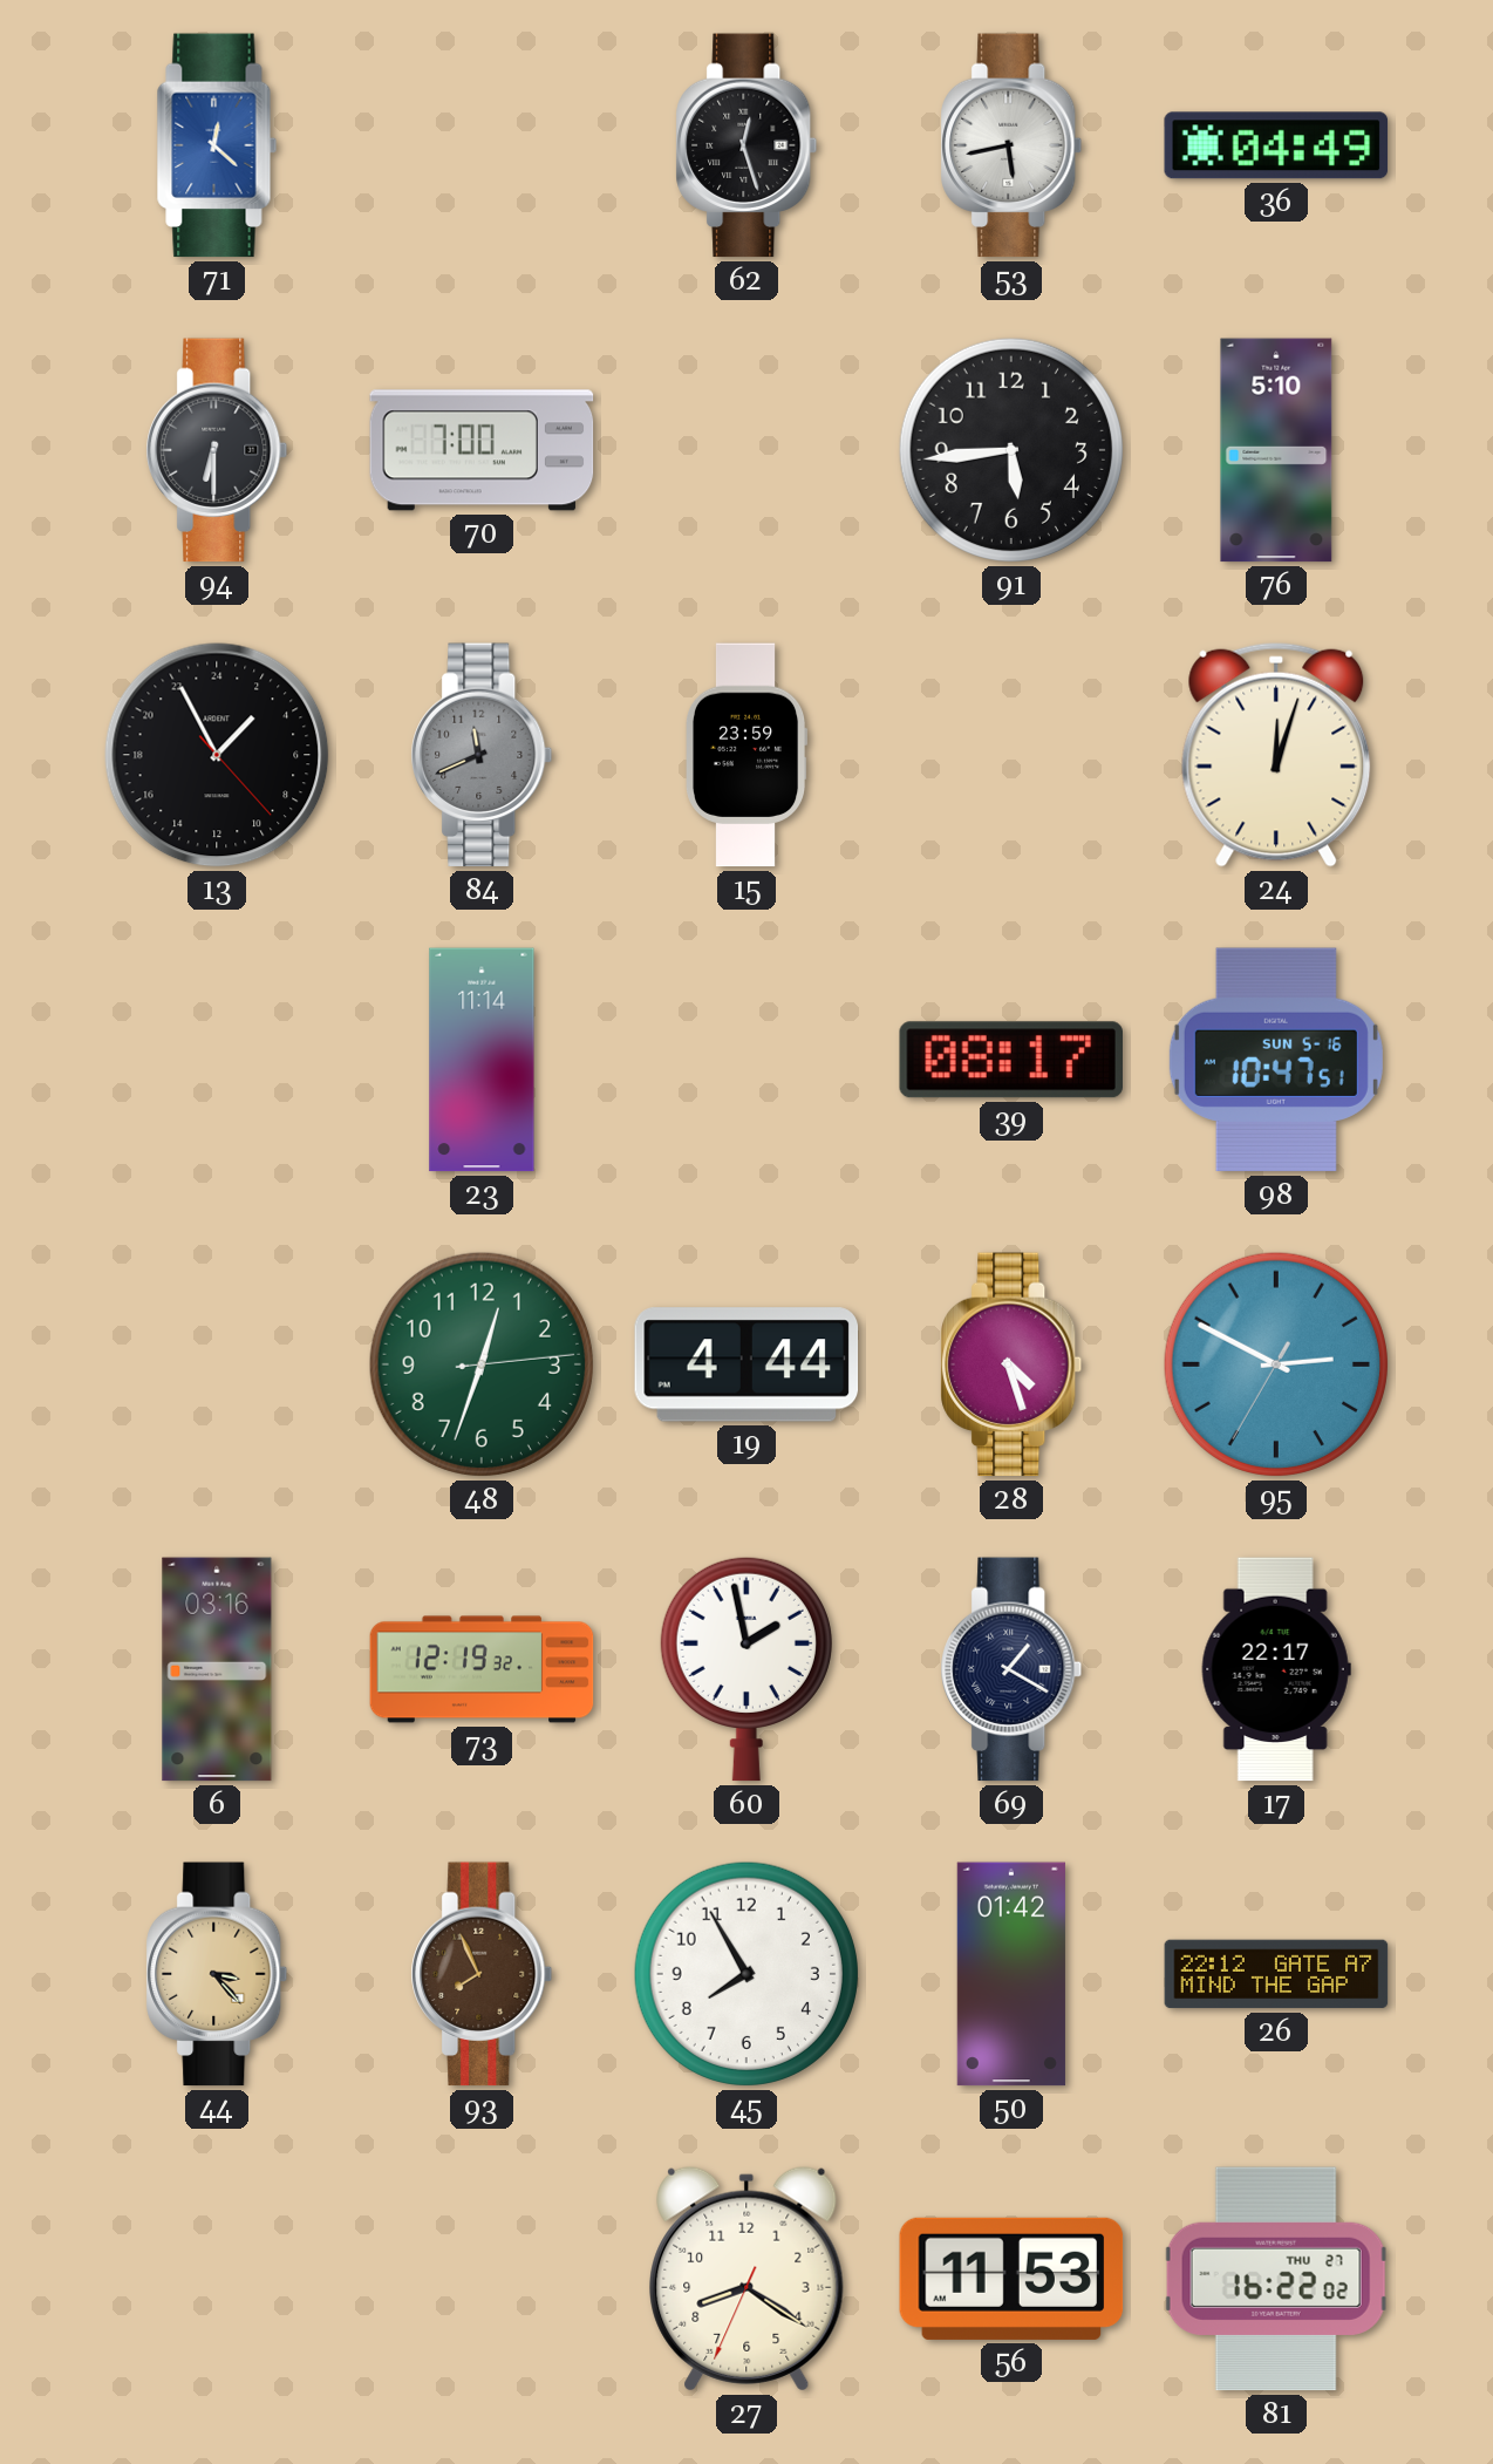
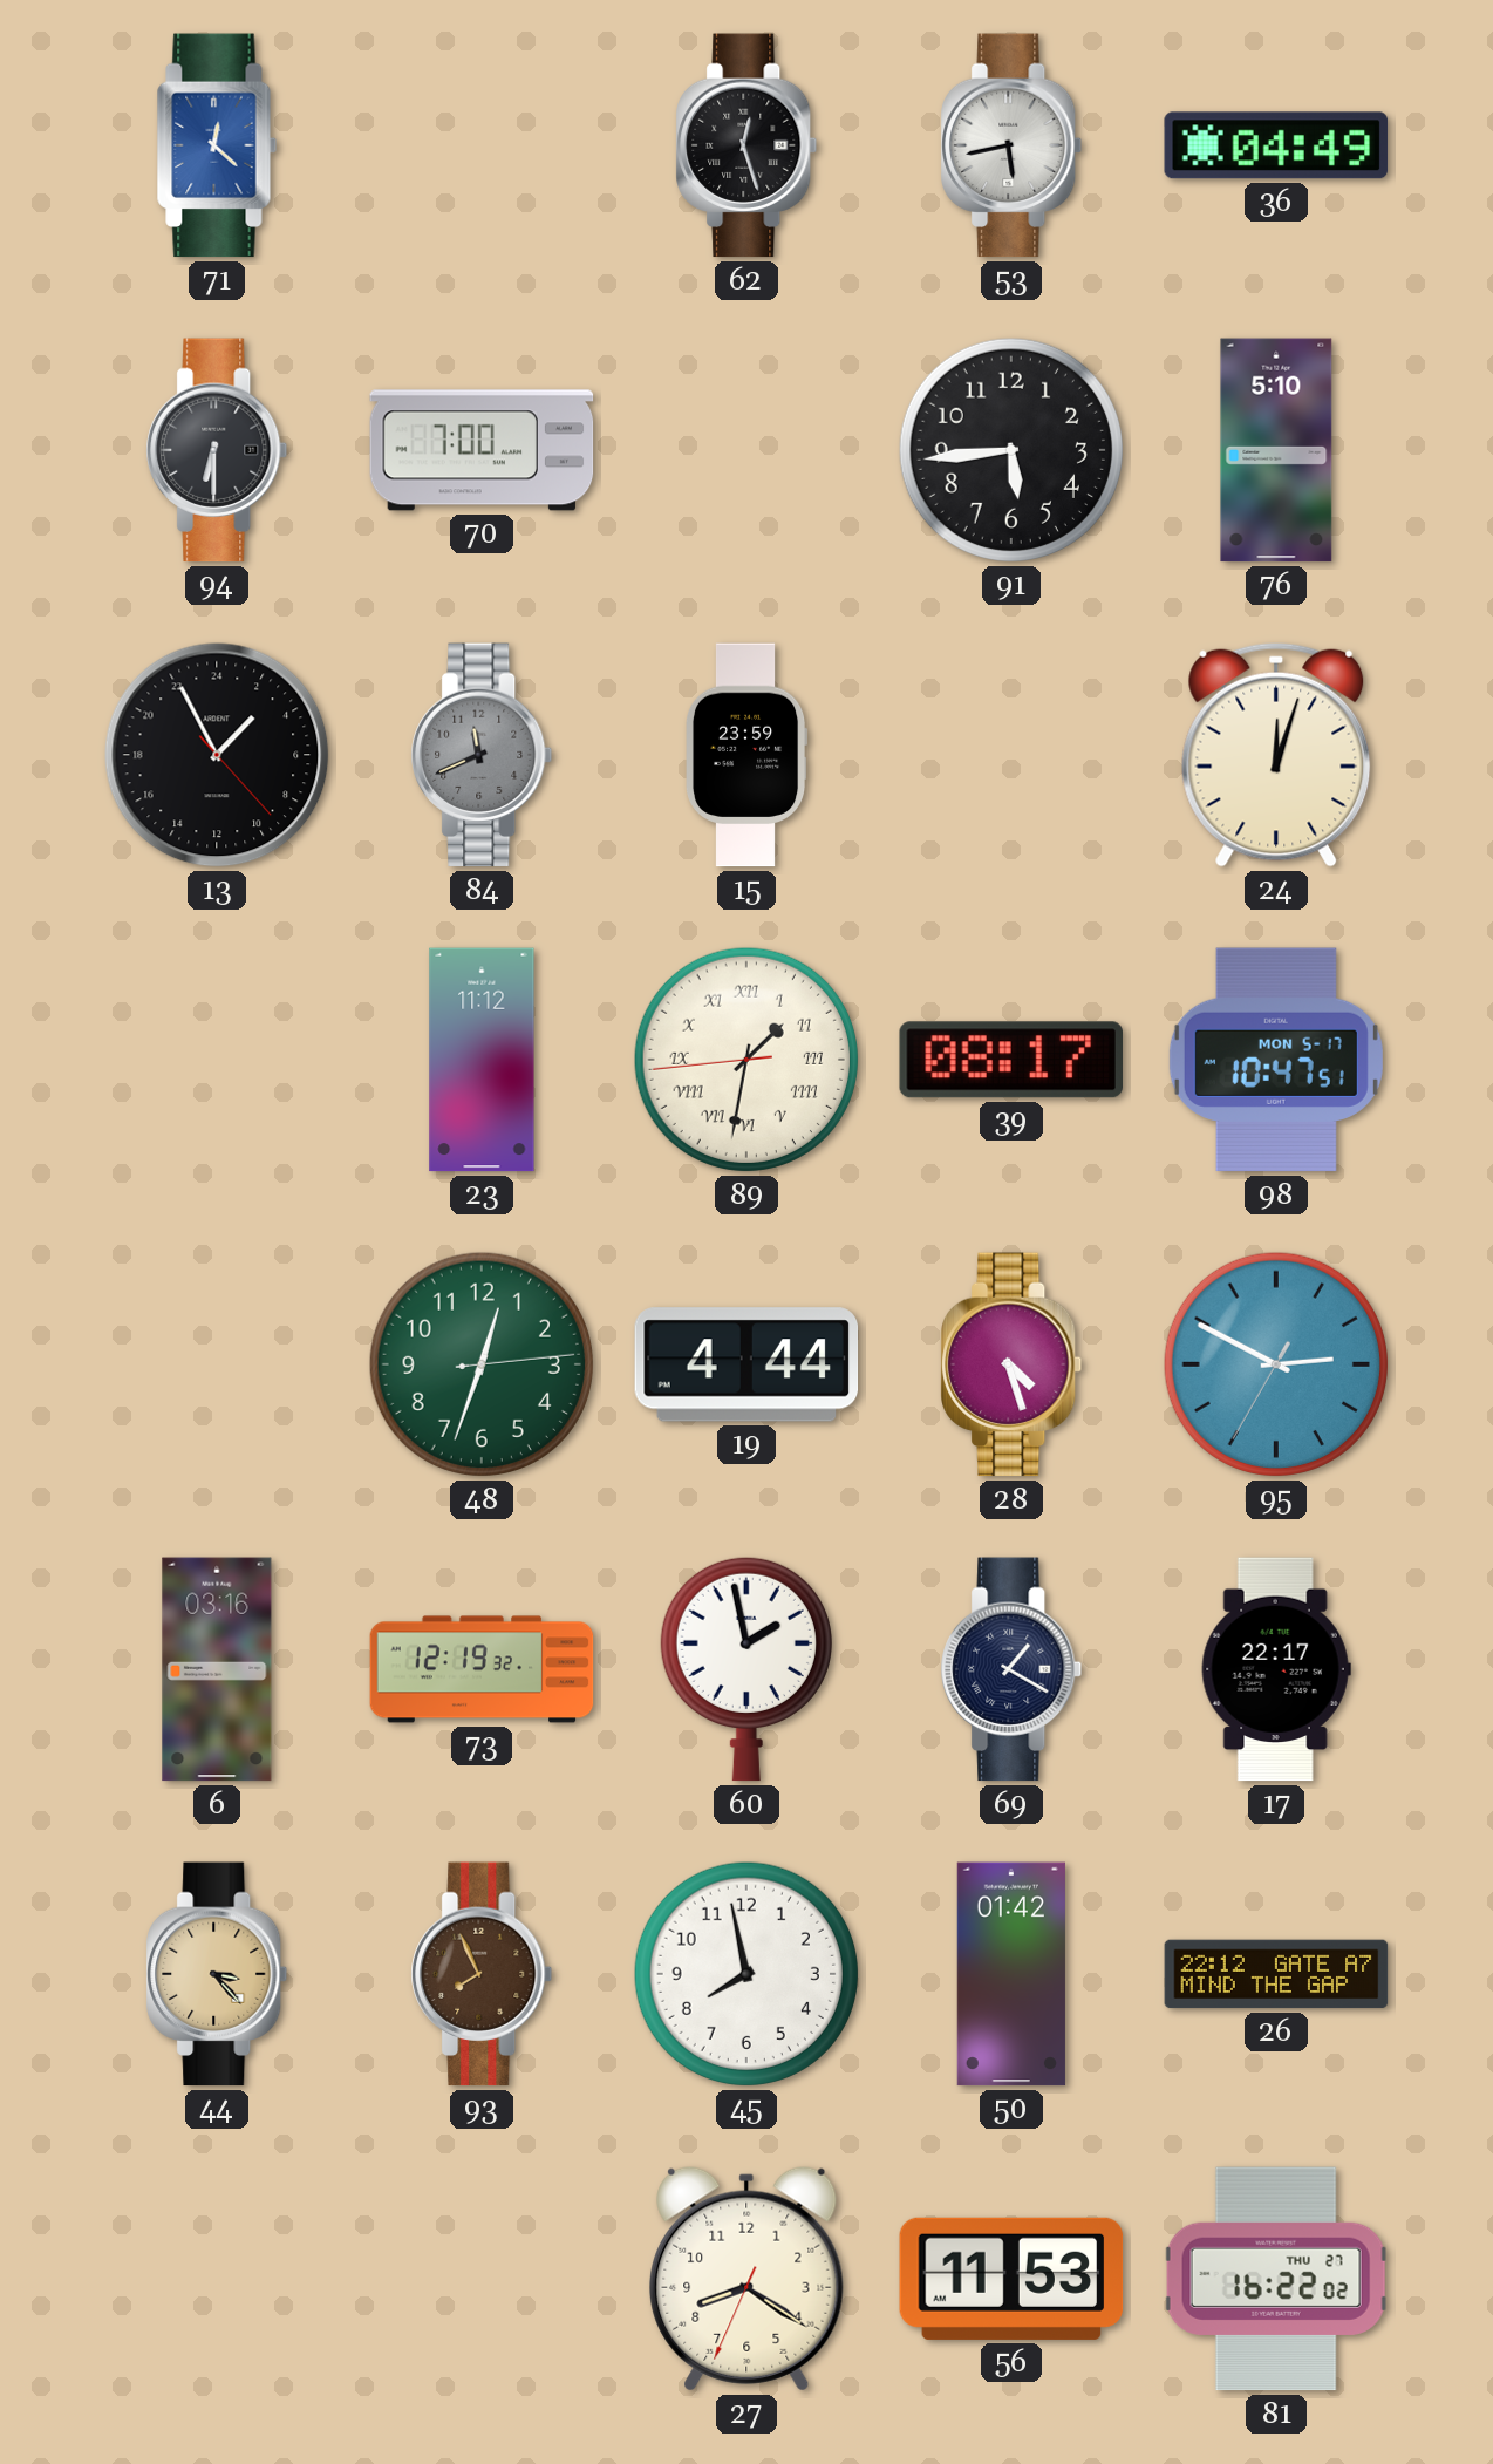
23: 11:14 -> 11:12 (482, 1060)
89: none -> 1:31 (746, 1060)
98 date: SUN 5-16 -> MON 5-17 (1276, 1060)
45: 7:55 -> 7:58 (746, 1974)
